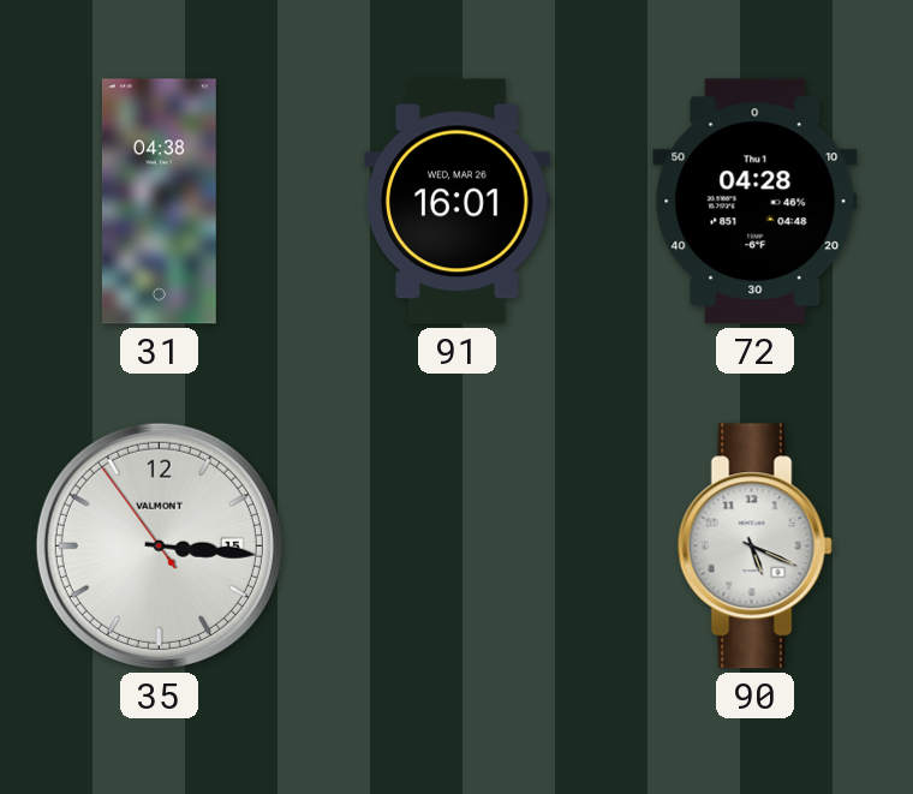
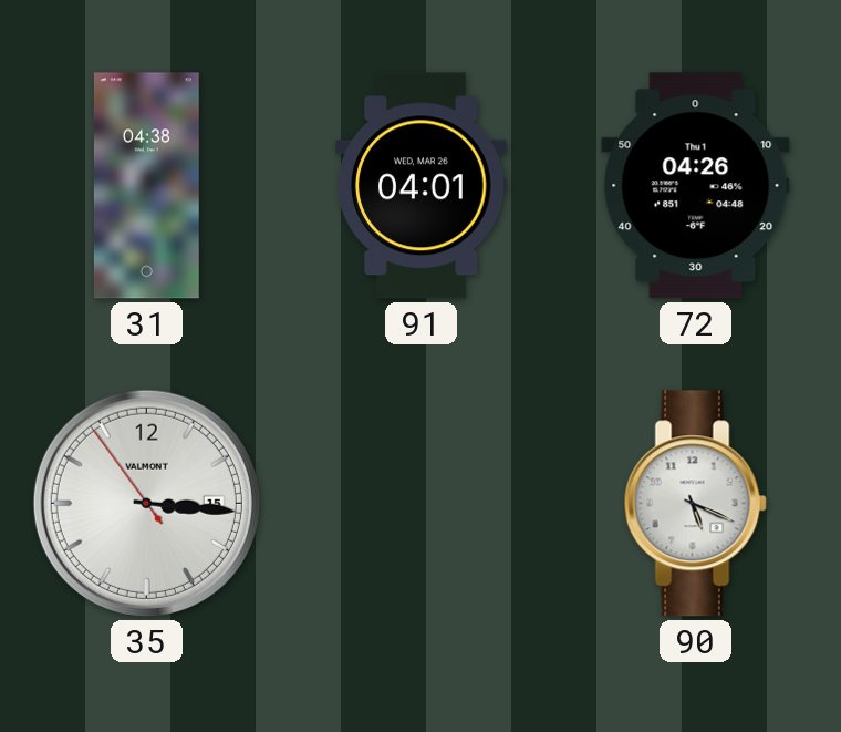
91: 16:01 -> 04:01 (422, 186)
72: 04:28 -> 04:26 (696, 186)
